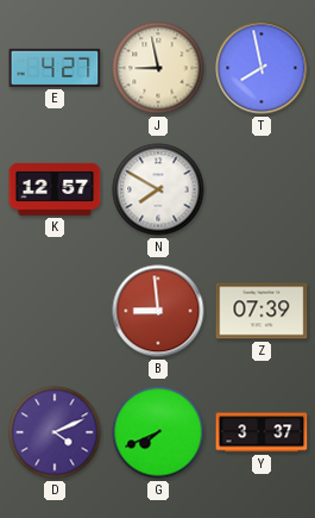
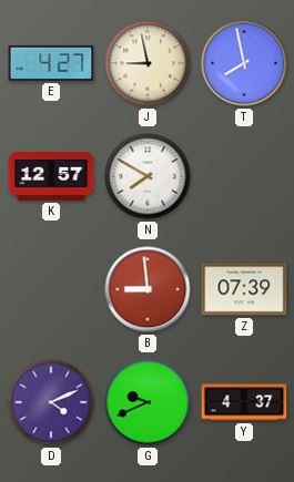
G: 7:41 -> 9:41 (148, 402)
Y: 3:37 -> 4:37 (244, 402)
